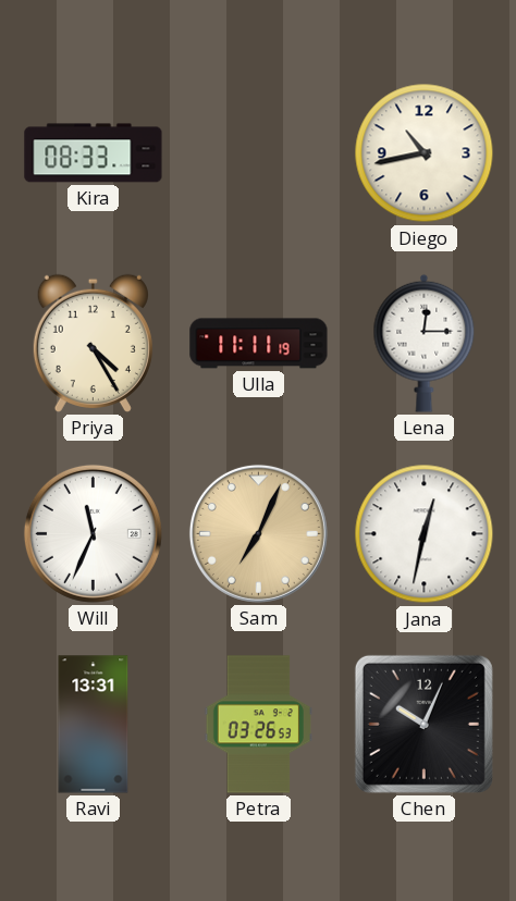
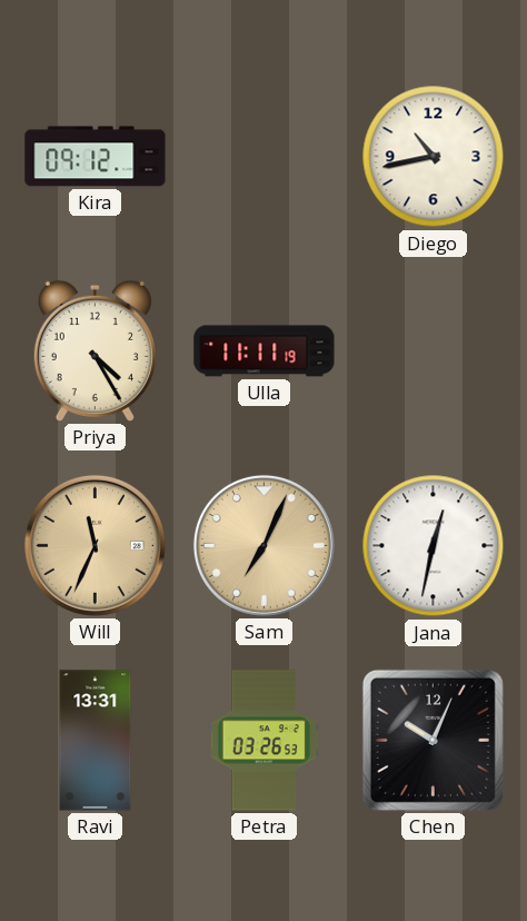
Kira: 08:33 -> 09:12 (96, 157)
Lena: 12:15 -> none (425, 343)
Will dial: white -> champagne (95, 545)
